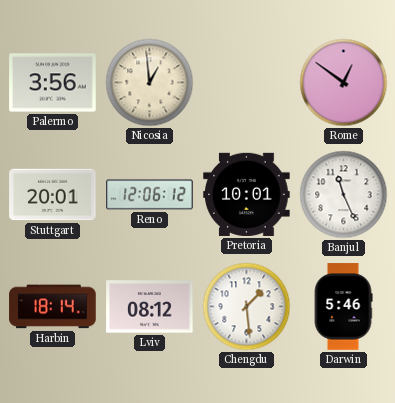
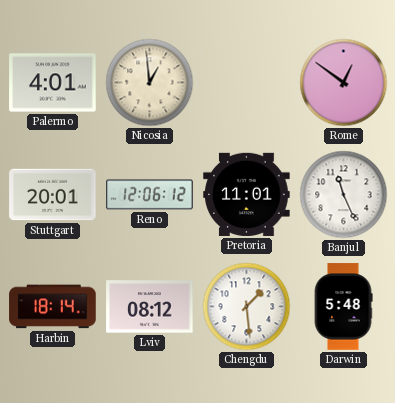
Palermo: 3:56 -> 4:01 (53, 83)
Pretoria: 10:01 -> 11:01 (247, 194)
Darwin: 5:46 -> 5:48 (343, 307)
